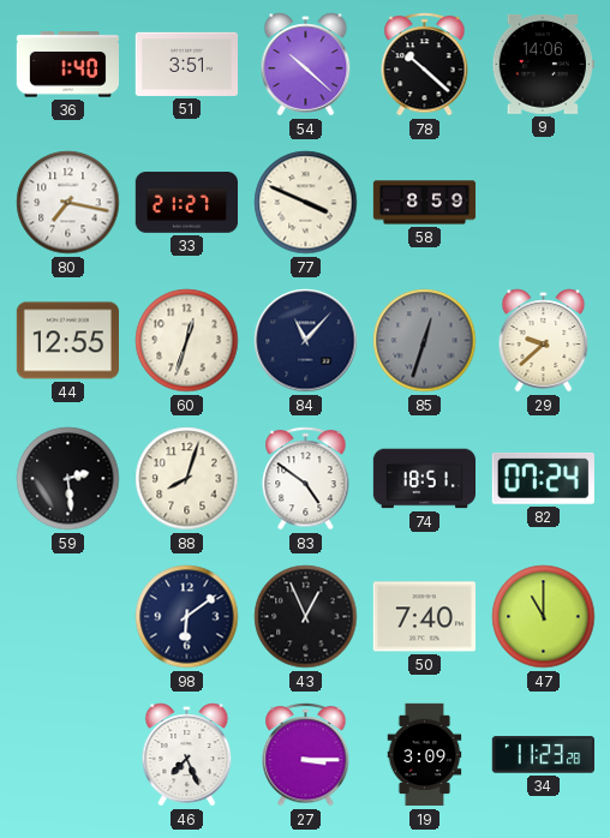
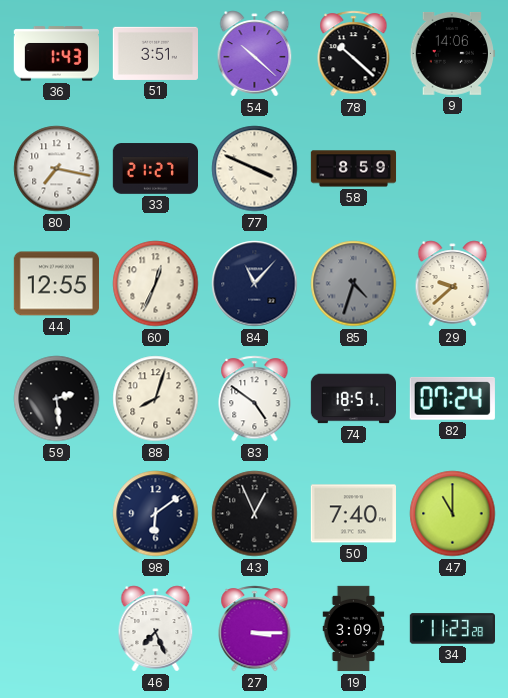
36: 1:40 -> 1:43 (56, 54)
60: 12:33 -> 12:34 (156, 284)
85: 12:33 -> 4:33 (354, 284)
